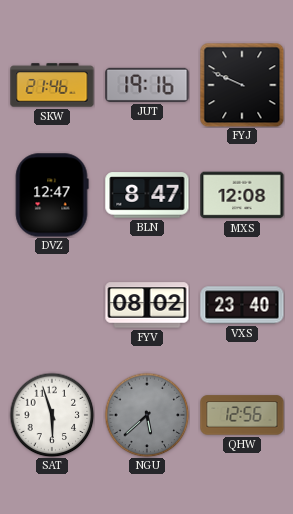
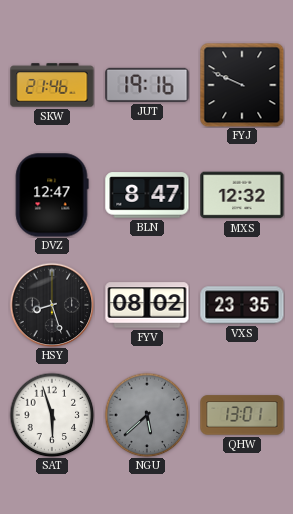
MXS: 12:08 -> 12:32 (242, 195)
HSY: none -> 8:27 (52, 305)
VXS: 23:40 -> 23:35 (242, 305)
QHW: 12:56 -> 13:01 (242, 415)
